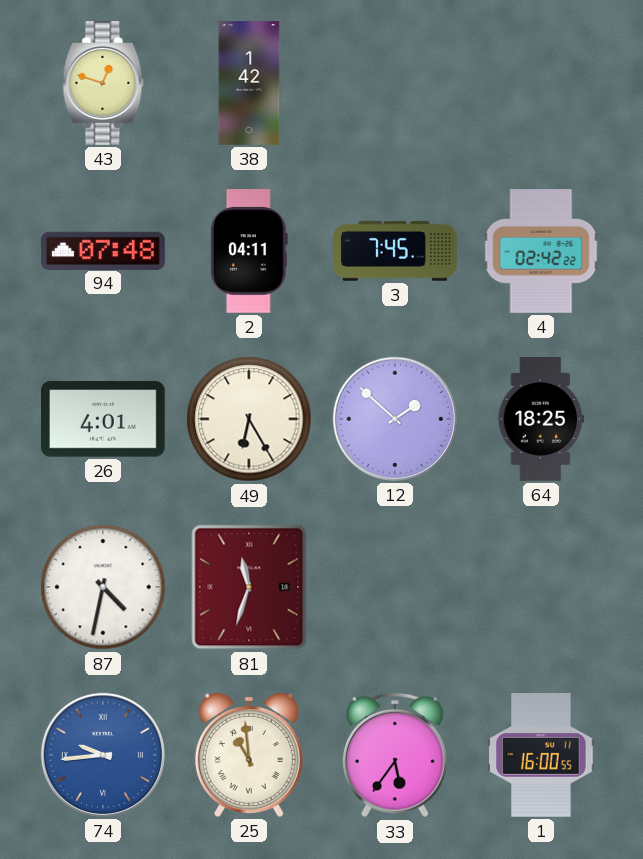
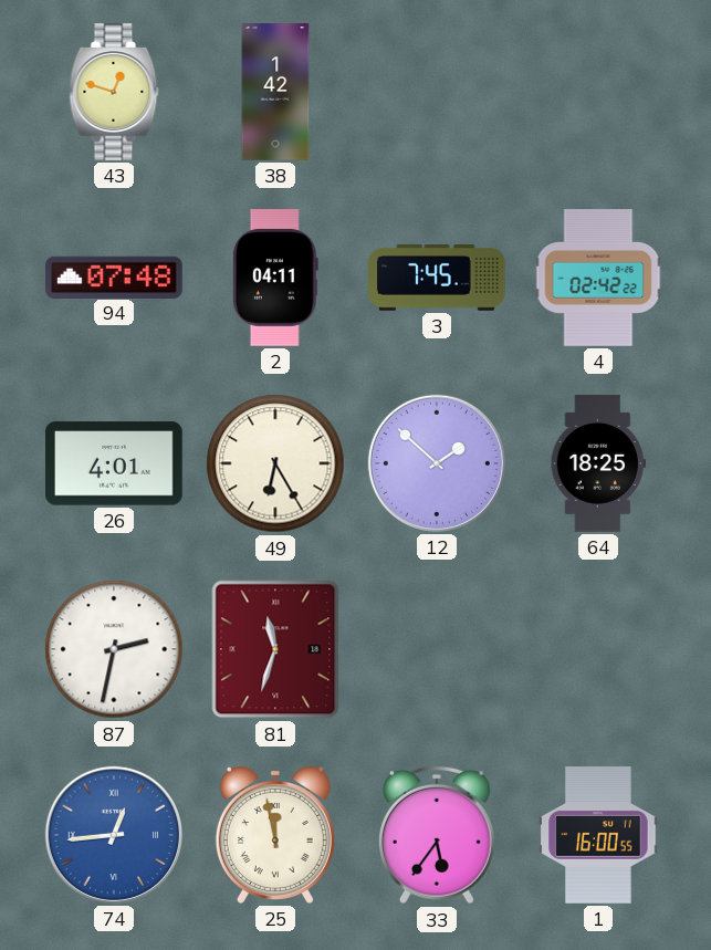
87: 4:32 -> 2:32 (114, 649)
74: 9:44 -> 12:44 (114, 835)
25: 10:59 -> 11:58 (275, 835)
